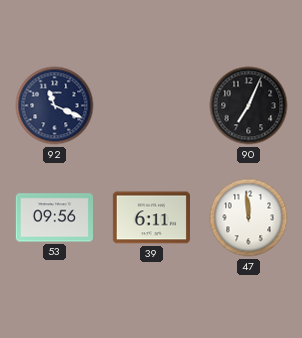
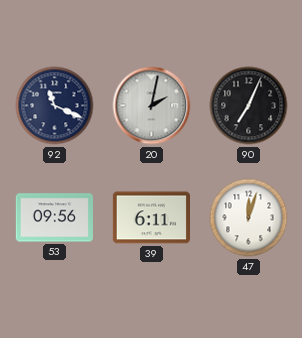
20: none -> 2:02 (152, 106)
47: 11:59 -> 12:03 (249, 218)
